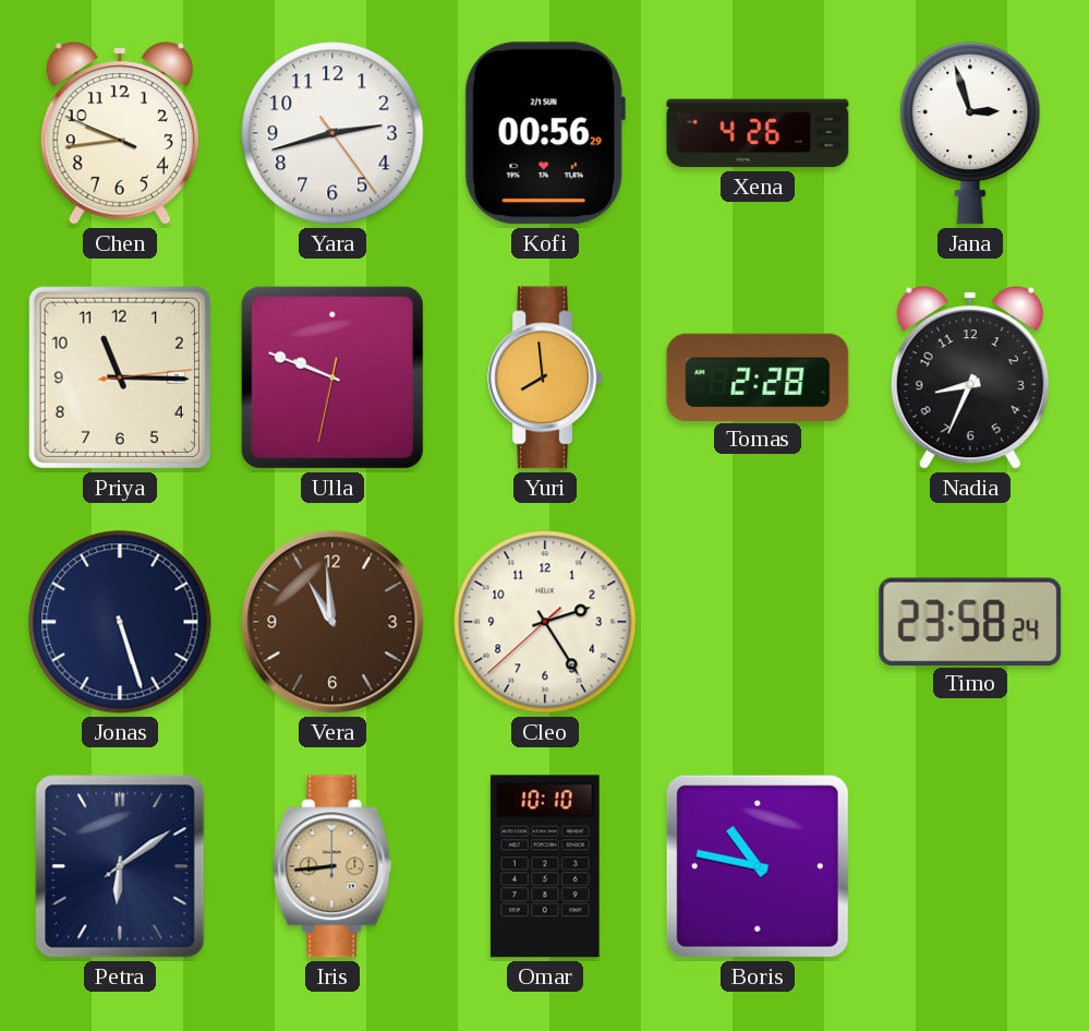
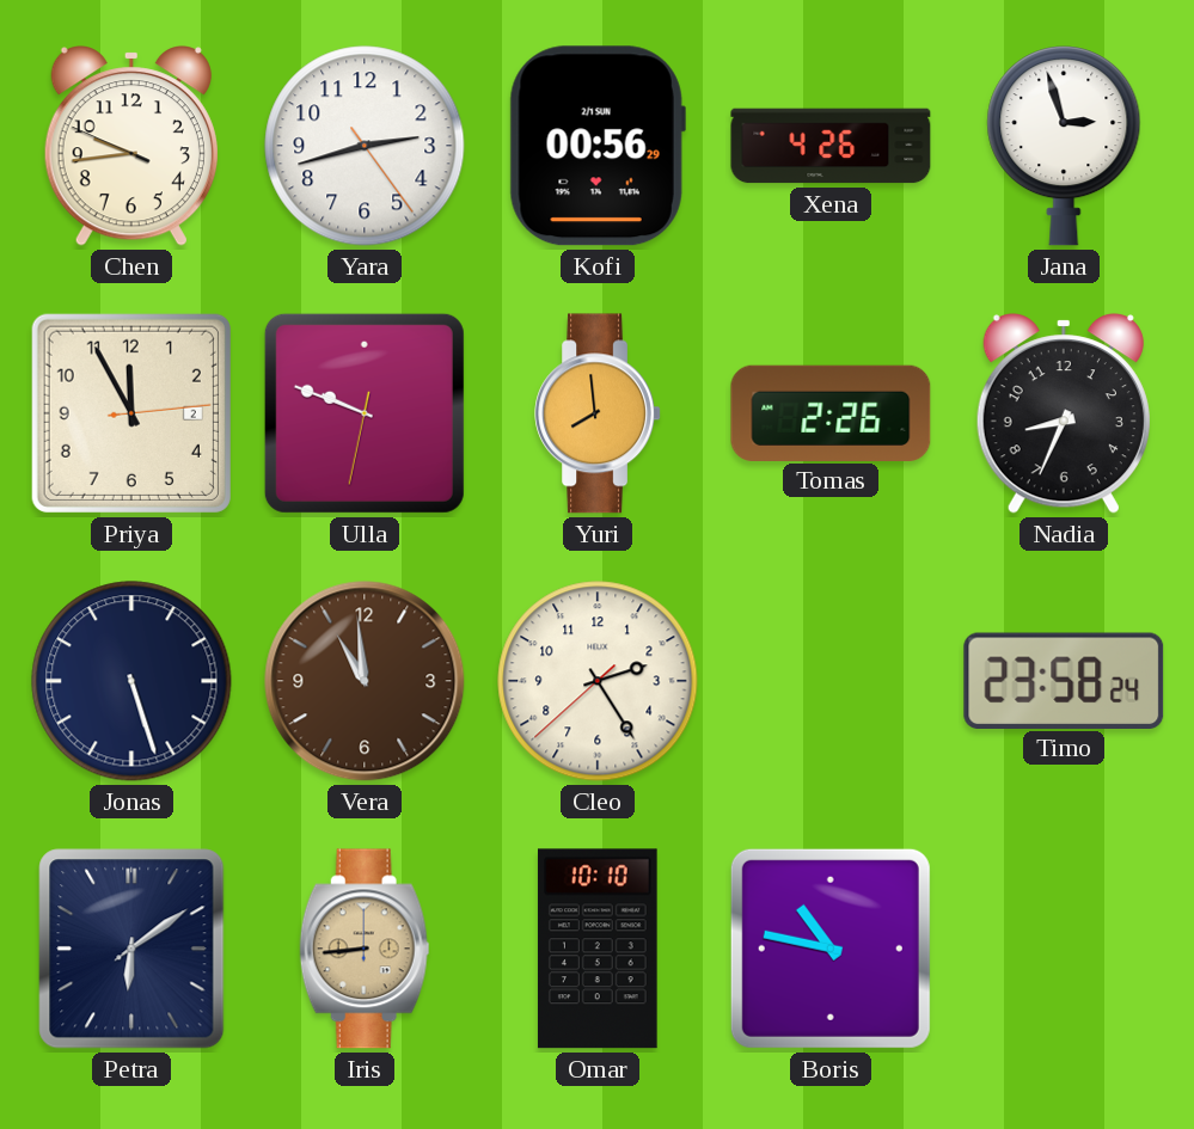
Priya: 11:15 -> 11:55 (131, 413)
Tomas: 2:28 -> 2:26 (831, 412)
